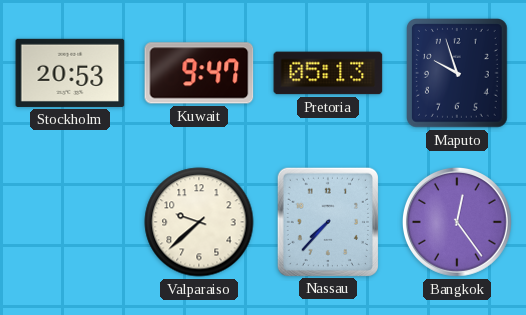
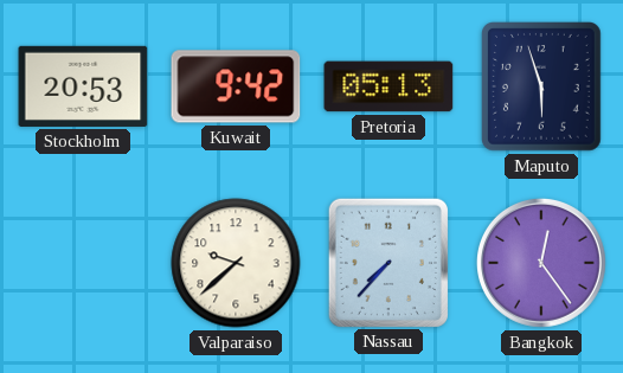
Kuwait: 9:47 -> 9:42 (236, 86)
Maputo: 9:57 -> 5:57 (542, 88)
